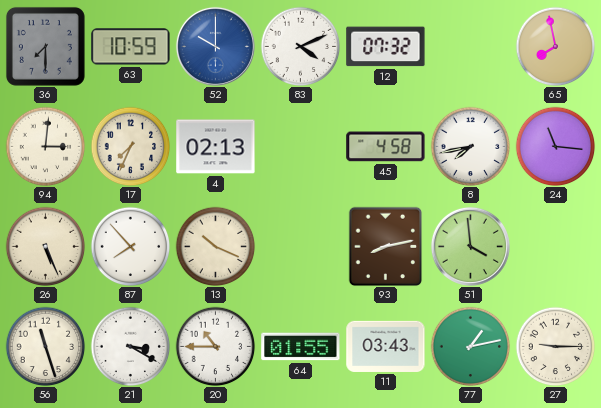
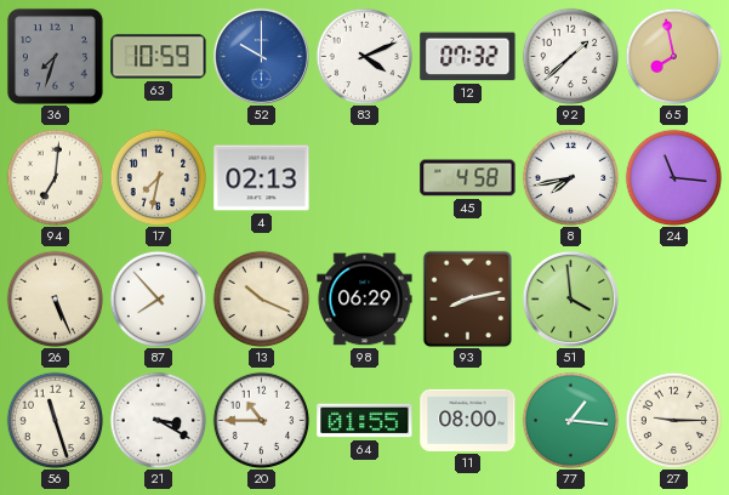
36: 7:30 -> 7:33 (55, 56)
92: none -> 1:38 (570, 56)
94: 3:01 -> 7:01 (55, 177)
17: 7:34 -> 7:32 (158, 177)
98: none -> 06:29 (365, 300)
11: 03:43 -> 08:00 (468, 420)
77: 1:13 -> 1:16 (570, 420)
